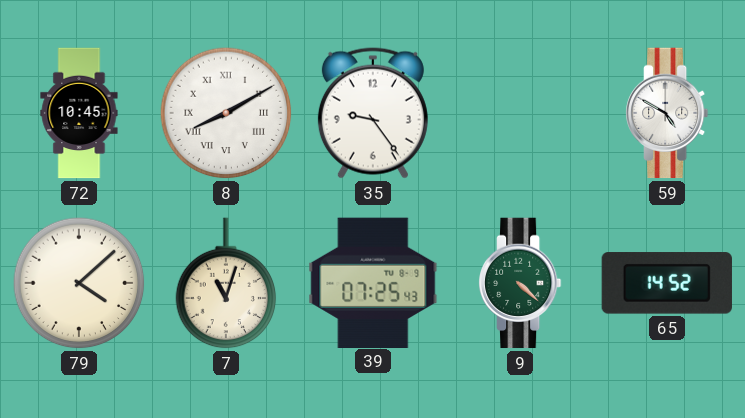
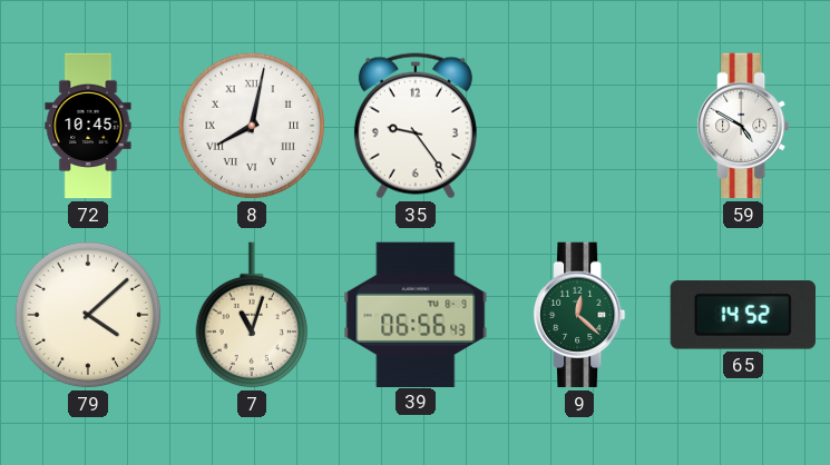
8: 8:10 -> 8:02 (252, 126)
39: 07:25 -> 06:56 (416, 314)
9: 4:22 -> 12:22 (579, 315)
